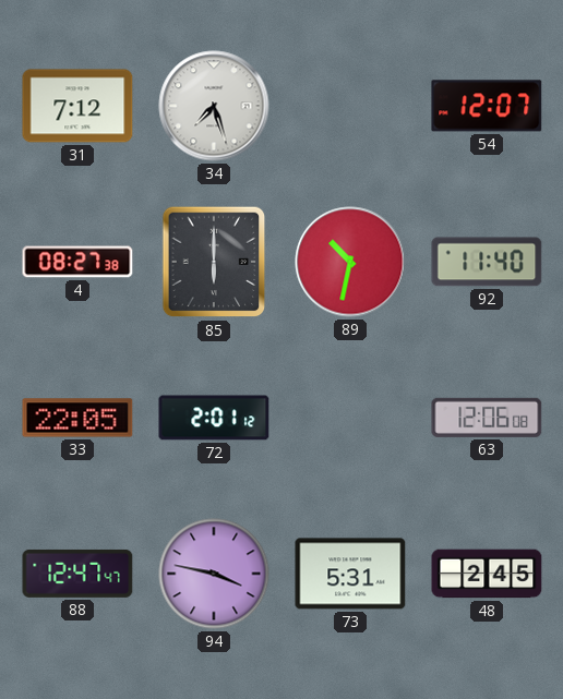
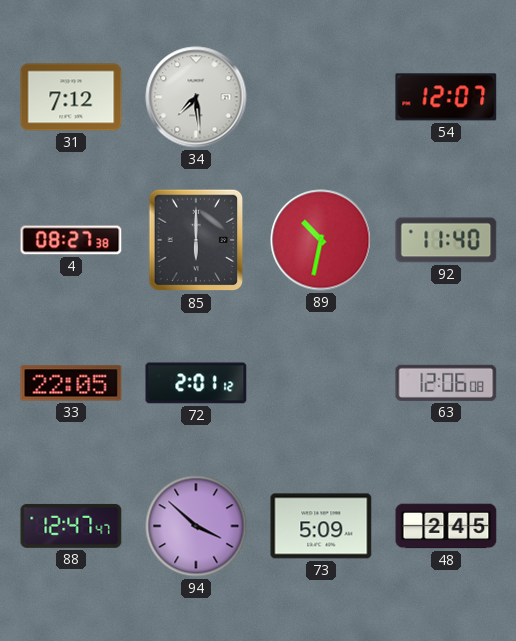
34: 7:27 -> 7:29 (196, 97)
94: 3:47 -> 3:52 (196, 526)
73: 5:31 -> 5:09 (321, 526)
